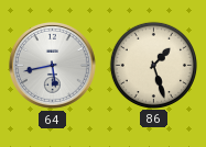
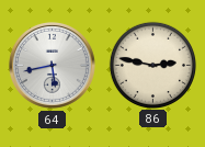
86: 1:27 -> 2:47 (152, 65)
